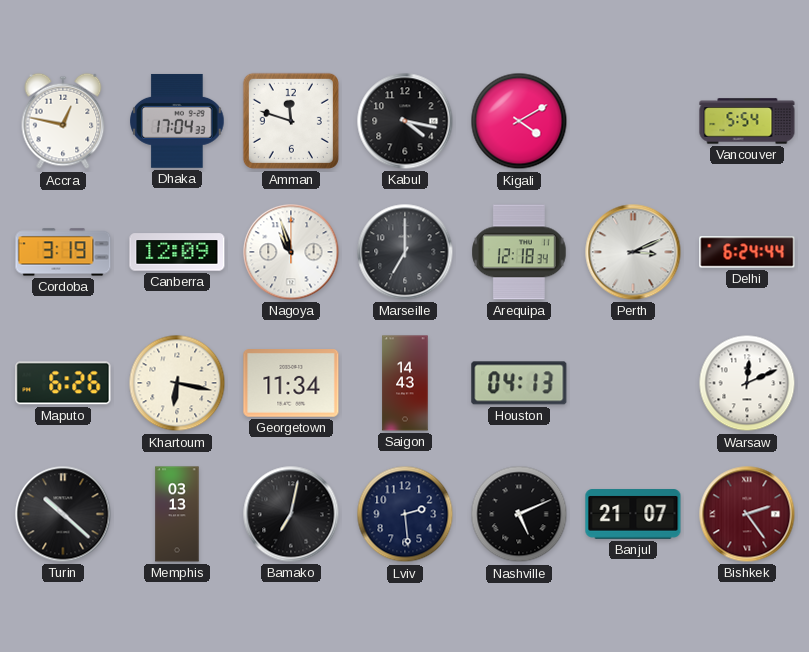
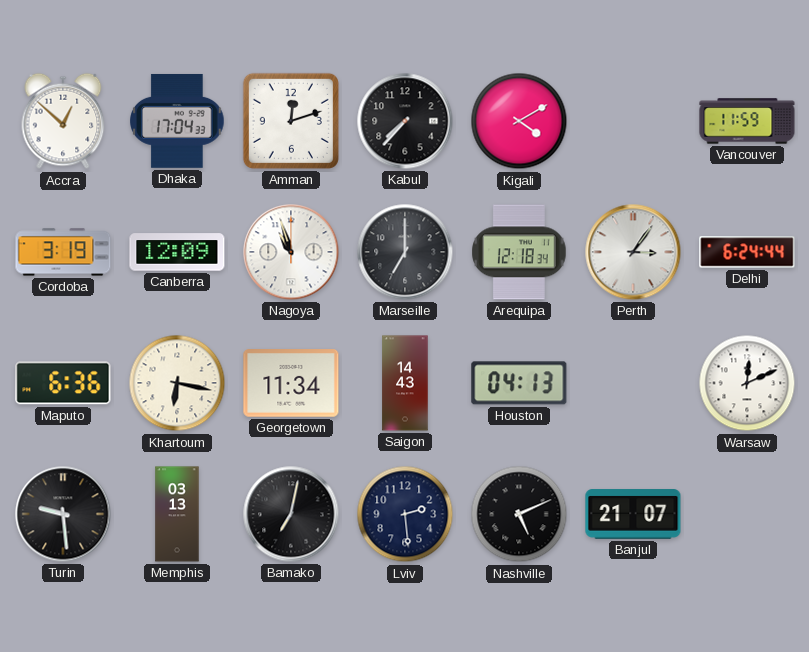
Accra: 12:47 -> 12:52 (63, 121)
Amman: 11:48 -> 12:12 (291, 121)
Kabul: 4:17 -> 7:37 (405, 121)
Vancouver: 5:54 -> 11:59 (747, 121)
Perth: 3:11 -> 3:06 (633, 252)
Maputo: 6:26 -> 6:36 (63, 383)
Turin: 10:22 -> 9:29 (63, 514)
Bishkek: 2:24 -> none (747, 514)
